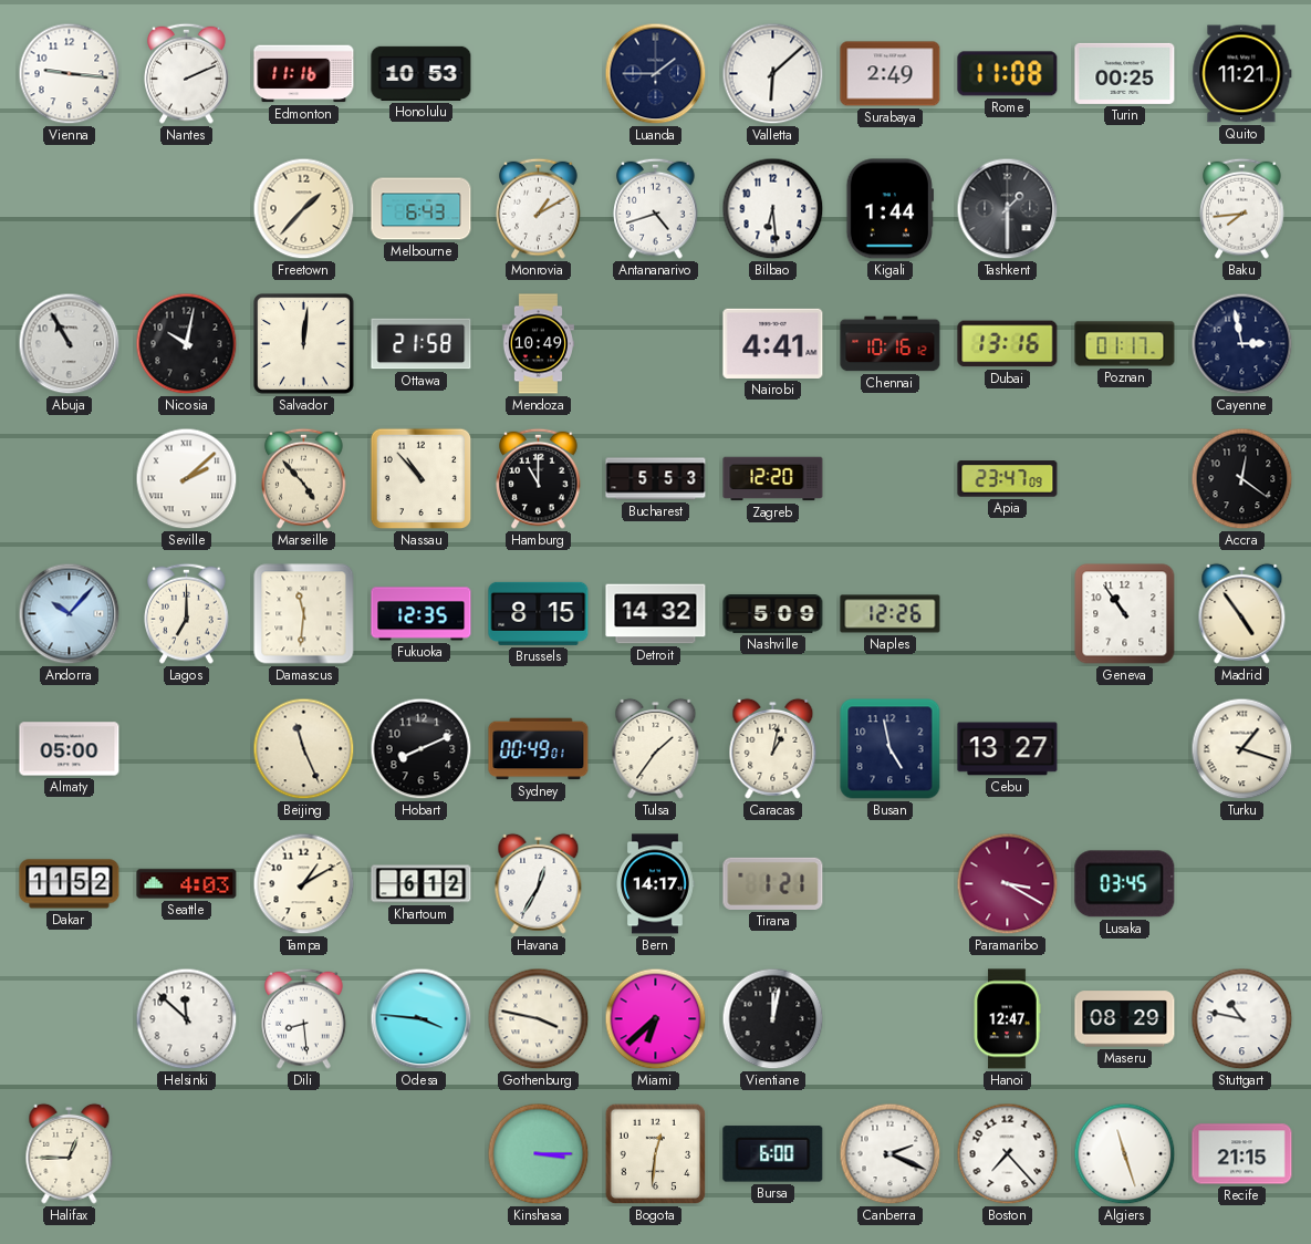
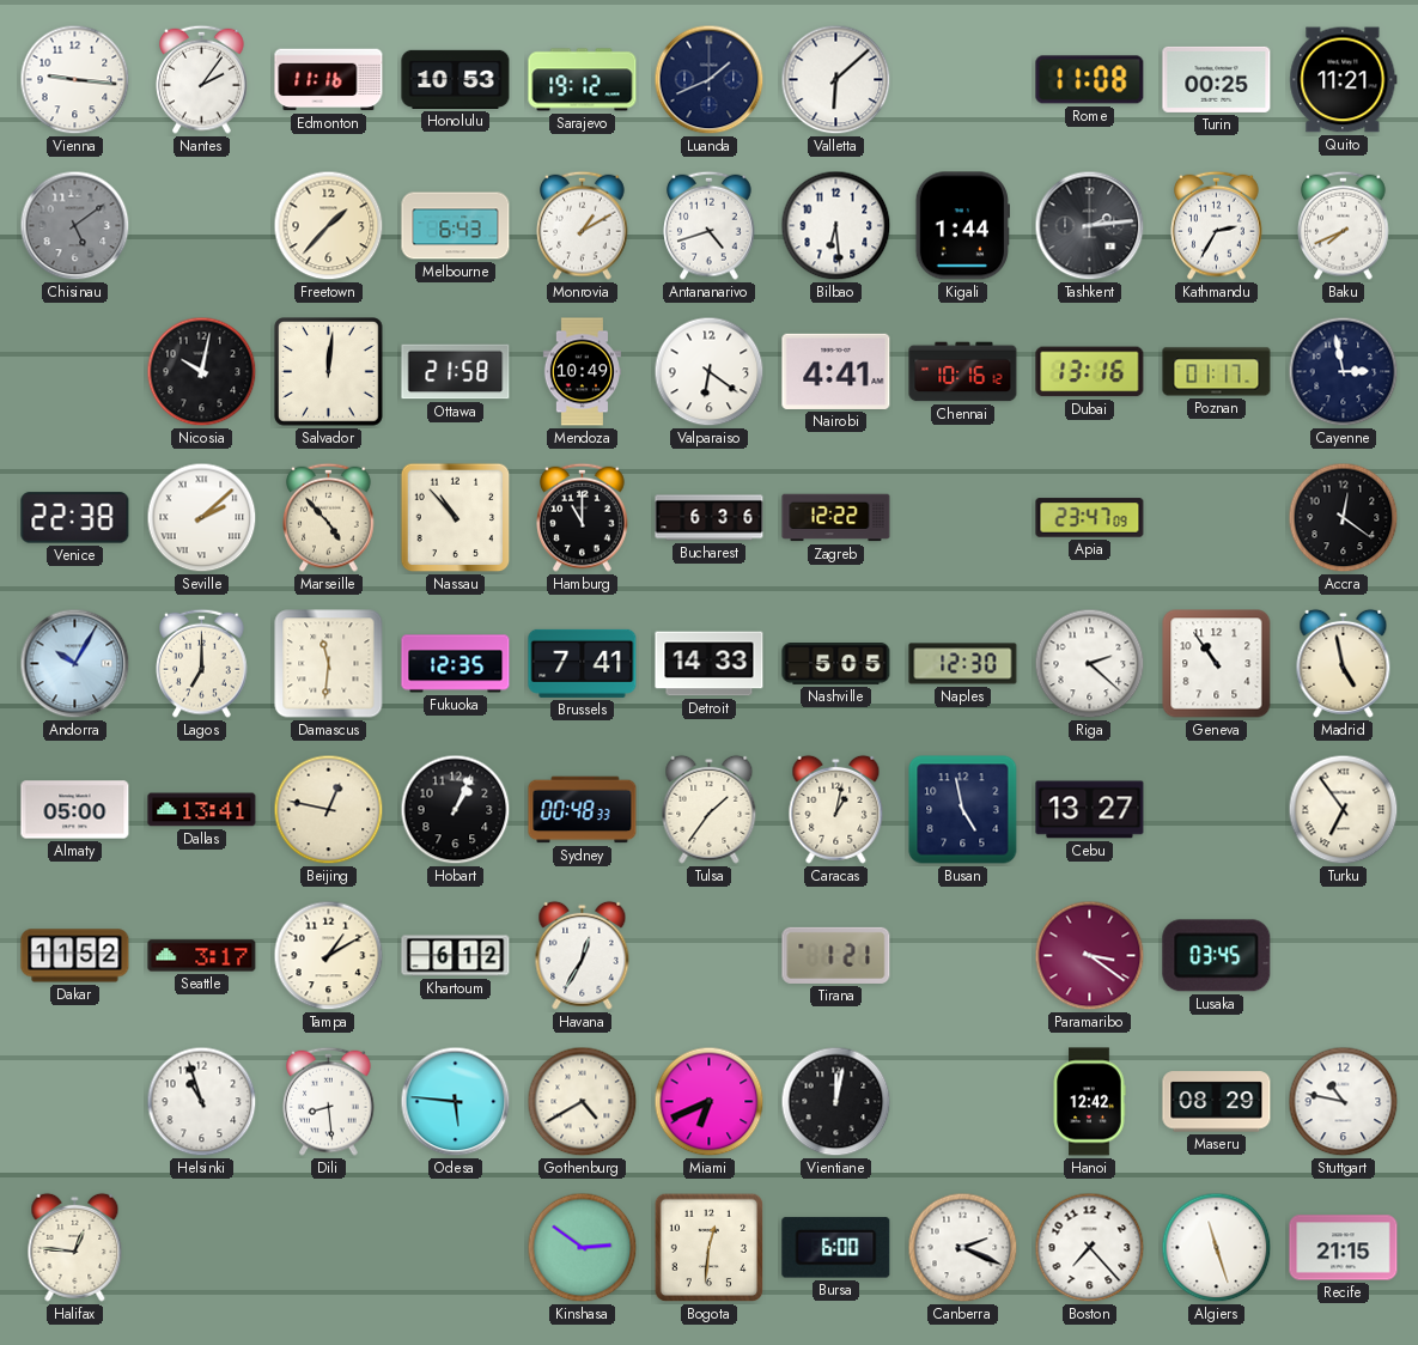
Nantes: 2:11 -> 2:06 (202, 79)
Sarajevo: none -> 19:12 (583, 80)
Luanda: 1:45 -> 1:41 (710, 80)
Surabaya: 2:49 -> none (891, 74)
Chisinau: none -> 5:09 (75, 226)
Tashkent: 1:30 -> 2:14 (1090, 226)
Kathmandu: none -> 2:35 (1217, 225)
Baku: 7:44 -> 7:41 (1344, 225)
Abuja: 10:55 -> none (70, 344)
Valparaiso: none -> 6:21 (710, 372)
Venice: none -> 22:38 (75, 518)
Bucharest: 5:53 -> 6:36 (710, 518)
Zagreb: 12:20 -> 12:22 (836, 518)
Andorra: 10:07 -> 10:05 (75, 664)
Brussels: 8:15 -> 7:41 (583, 663)
Detroit: 14:32 -> 14:33 (710, 664)
Nashville: 5:09 -> 5:05 (836, 664)
Naples: 12:26 -> 12:30 (963, 664)
Riga: none -> 2:22 (1090, 664)
Madrid: 4:54 -> 4:58 (1344, 663)
Dallas: none -> 13:41 (202, 810)
Beijing: 11:26 -> 12:47 (329, 810)
Hobart: 8:11 -> 1:04 (456, 810)
Sydney: 00:49 -> 00:48 (583, 810)
Turku: 1:18 -> 6:54 (1344, 810)
Seattle: 4:03 -> 3:17 (202, 956)
Bern: 14:17 -> none (655, 884)
Paramaribo: 3:20 -> 3:21 (1090, 956)
Helsinki: 11:52 -> 10:57 (202, 1102)
Odesa: 3:46 -> 5:46 (456, 1102)
Gothenburg: 3:47 -> 4:40 (583, 1102)
Miami: 6:38 -> 6:41 (710, 1102)
Hanoi: 12:47 -> 12:42 (1089, 1102)
Halifax: 12:45 -> 12:46 (75, 1247)
Kinshasa: 3:15 -> 2:51 (583, 1248)
